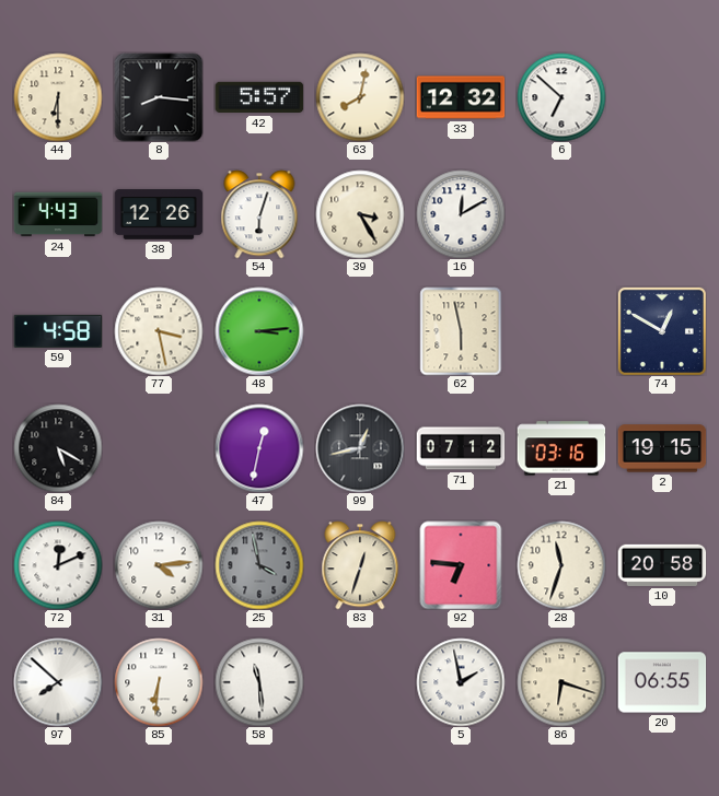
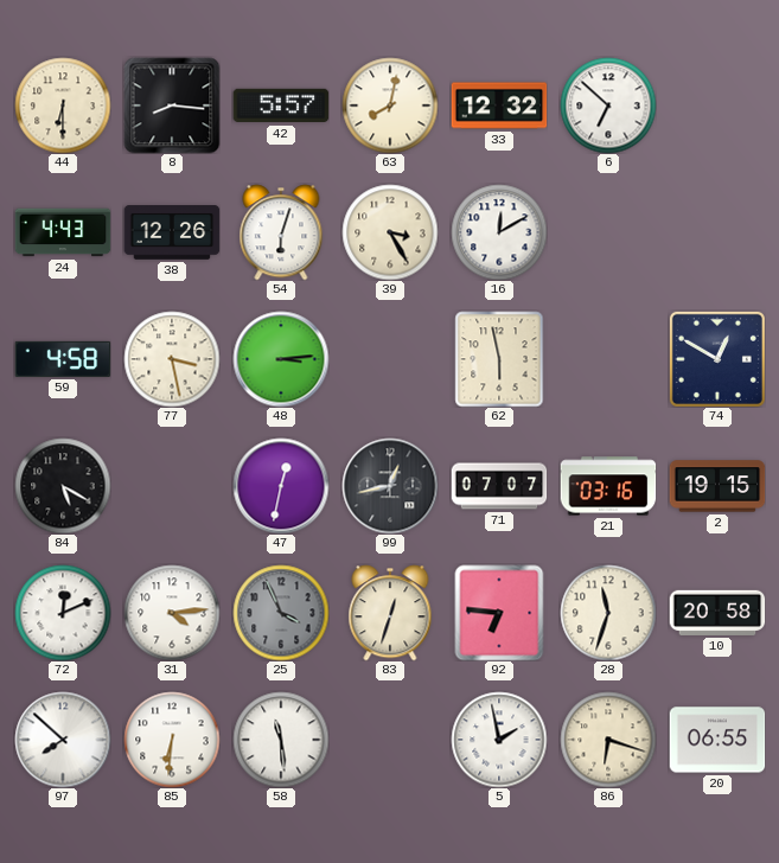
71: 07:12 -> 07:07 (499, 486)
25: 3:58 -> 3:56 (281, 613)
